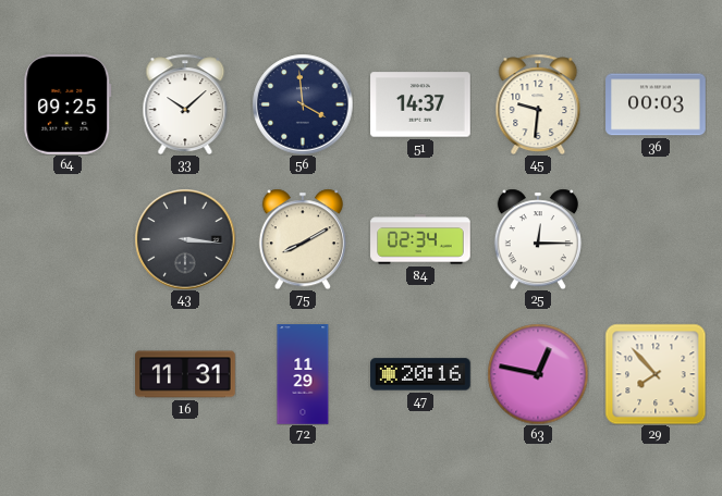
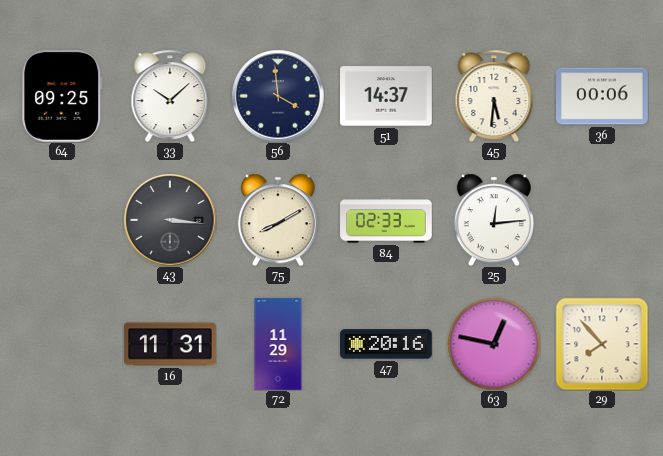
45: 9:31 -> 5:31 (494, 96)
36: 00:03 -> 00:06 (602, 96)
84: 02:34 -> 02:33 (386, 220)
25: 12:15 -> 12:14 (494, 220)
